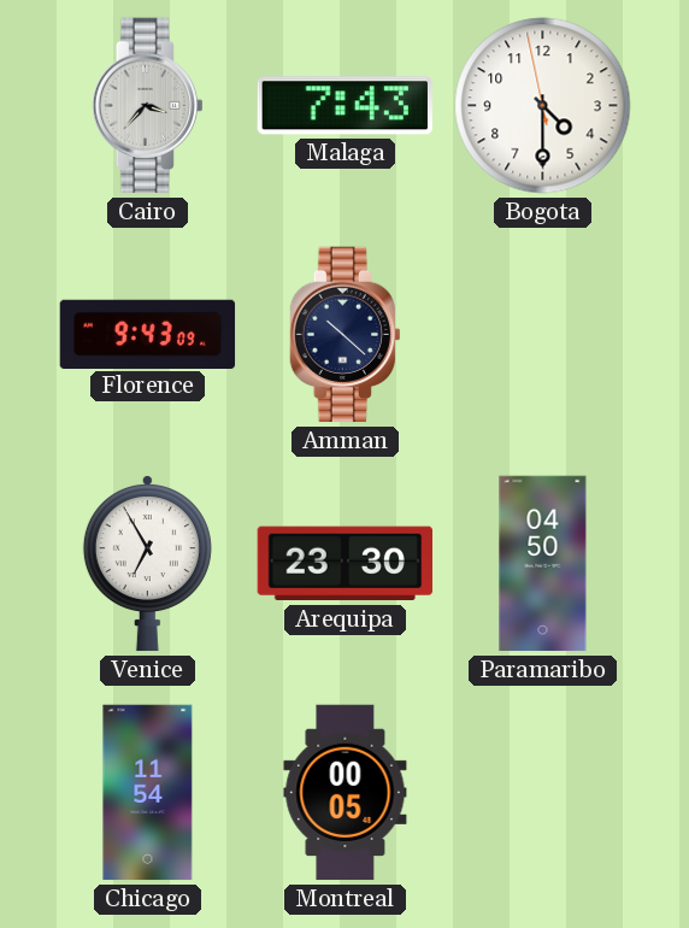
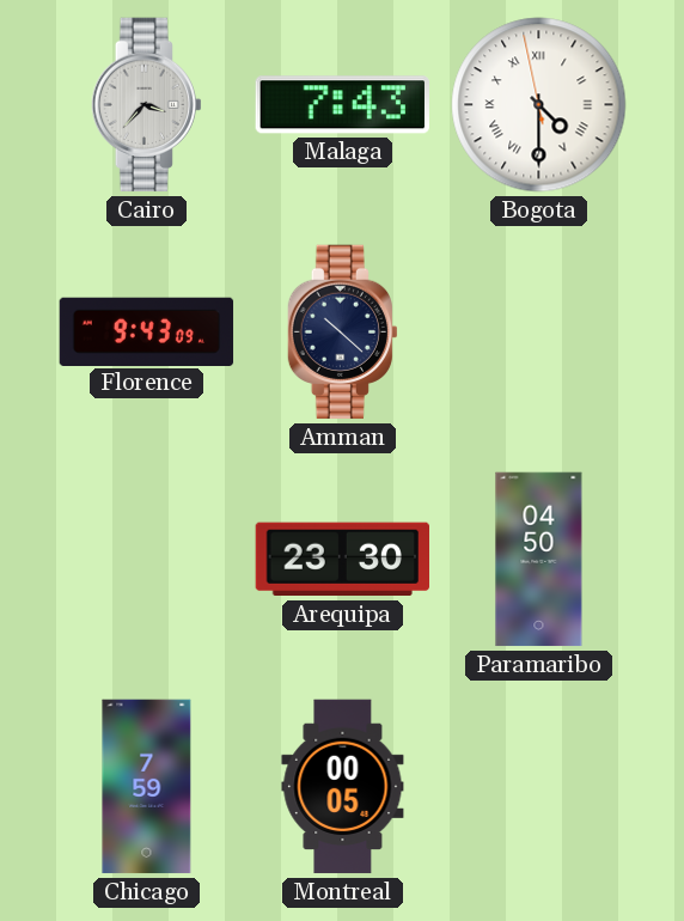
Bogota numerals: Arabic -> Roman (539, 105)
Venice: 6:55 -> none (147, 563)
Chicago: 11:54 -> 7:59 (147, 787)
